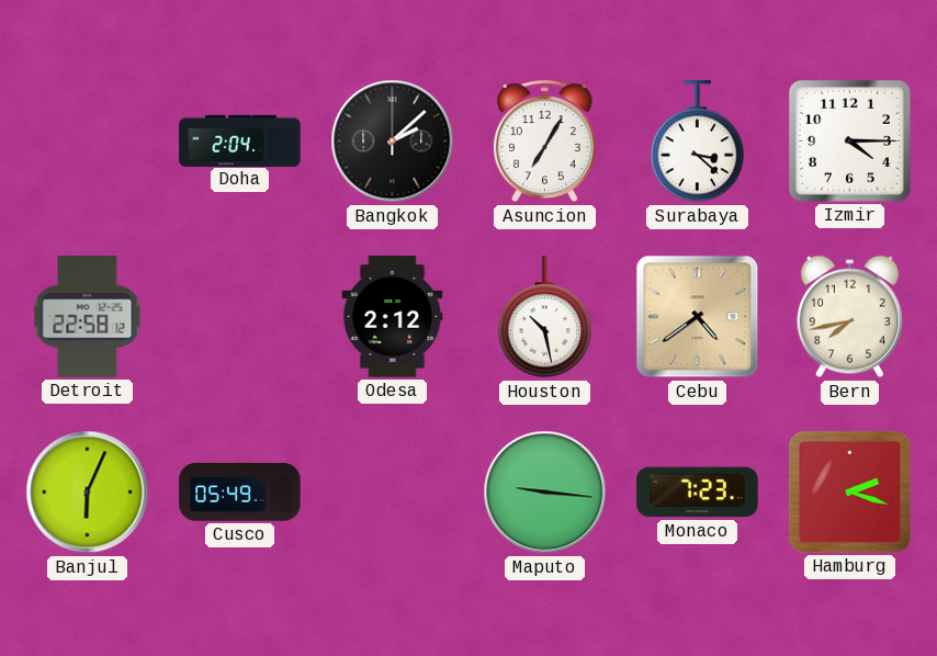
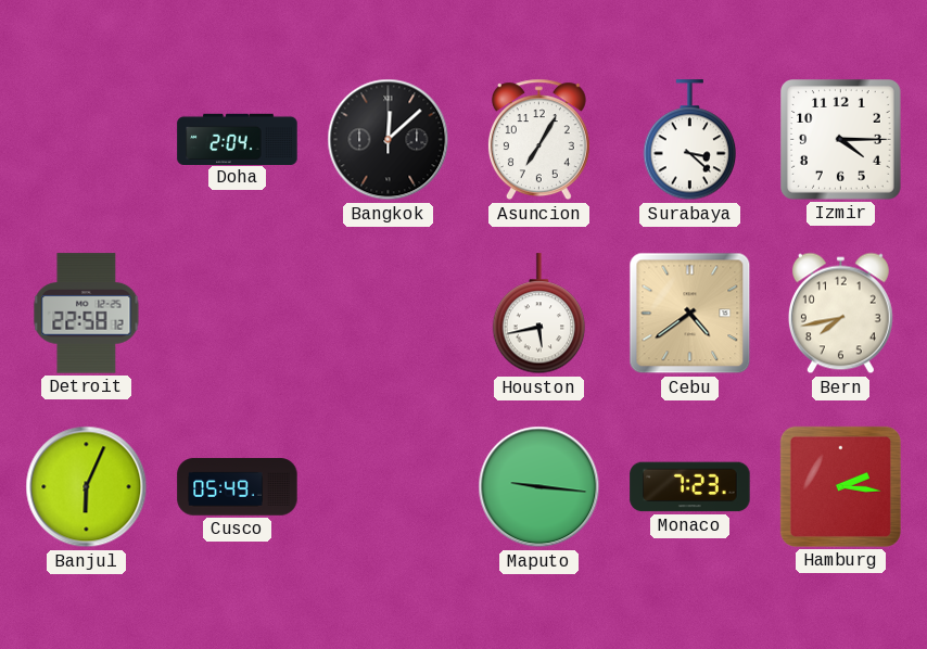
Bangkok: 2:08 -> 12:08 (389, 140)
Odesa: 2:12 -> none (393, 317)
Houston: 10:28 -> 5:43 (539, 314)
Hamburg: 2:18 -> 2:16 (840, 486)
